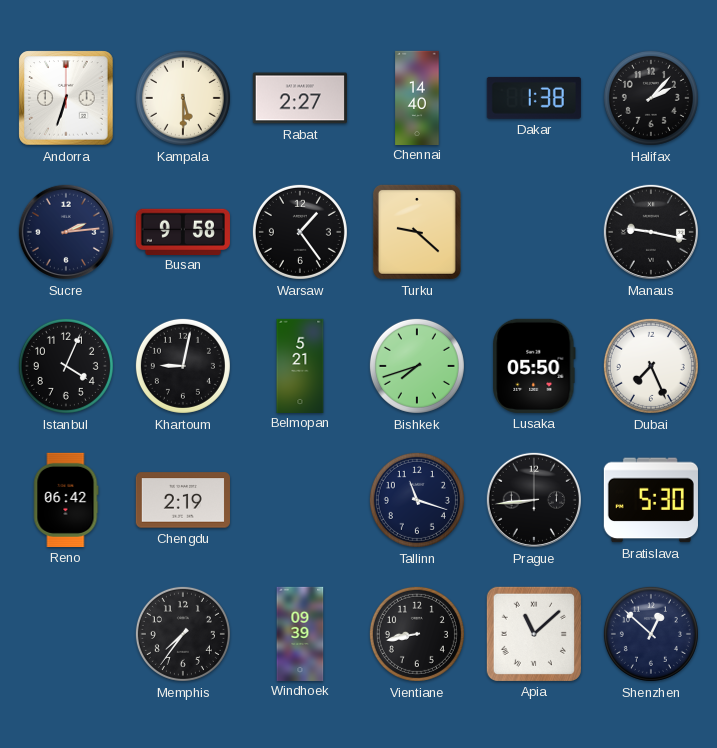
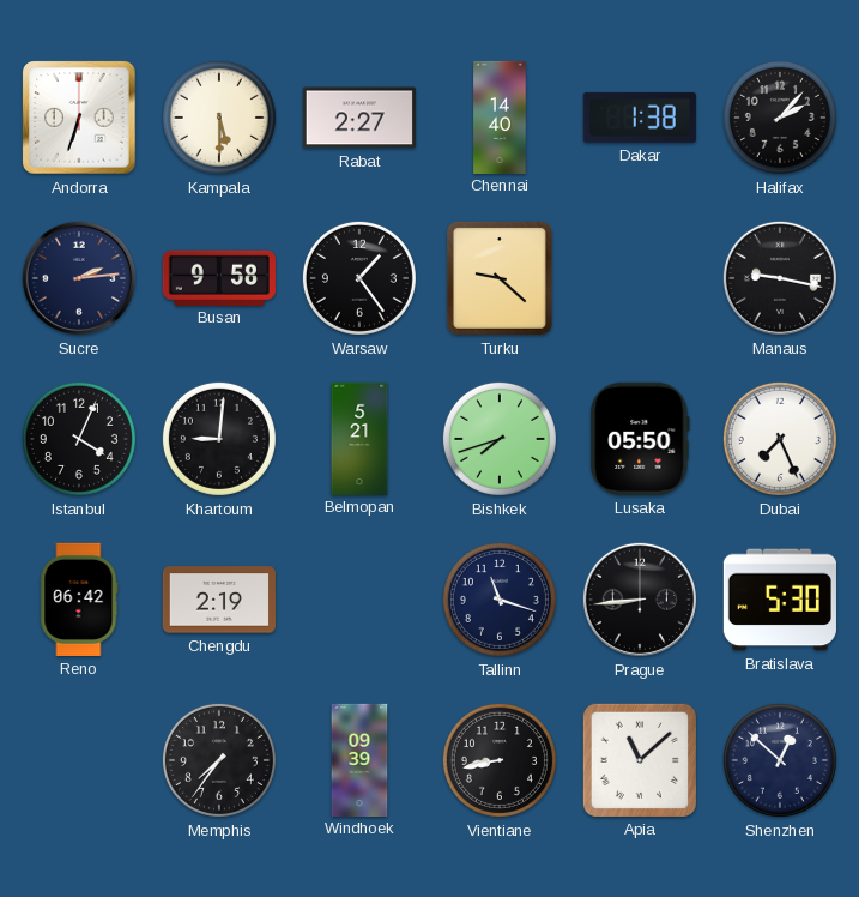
Khartoum: 9:02 -> 9:01 (219, 439)
